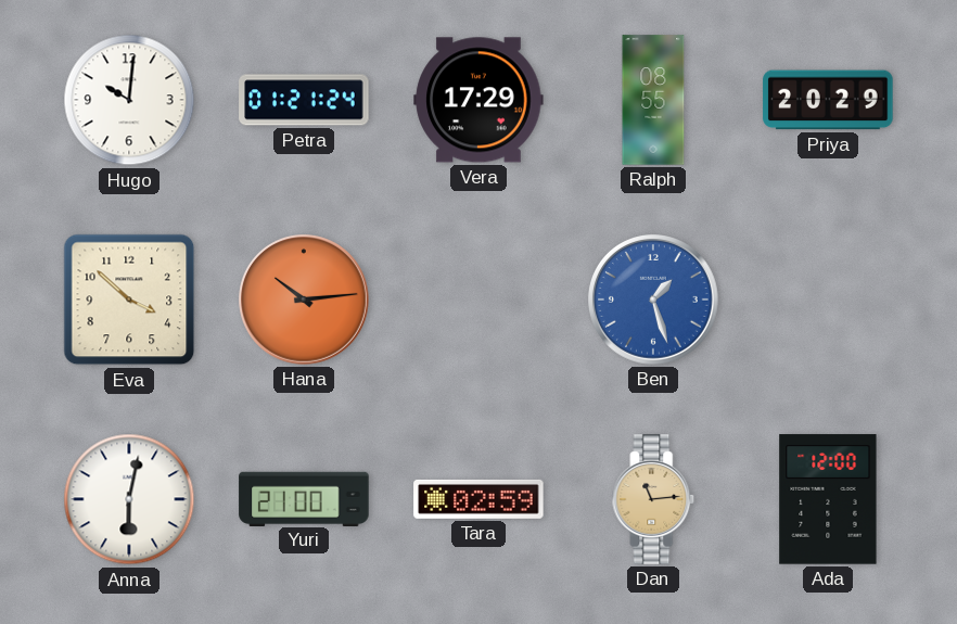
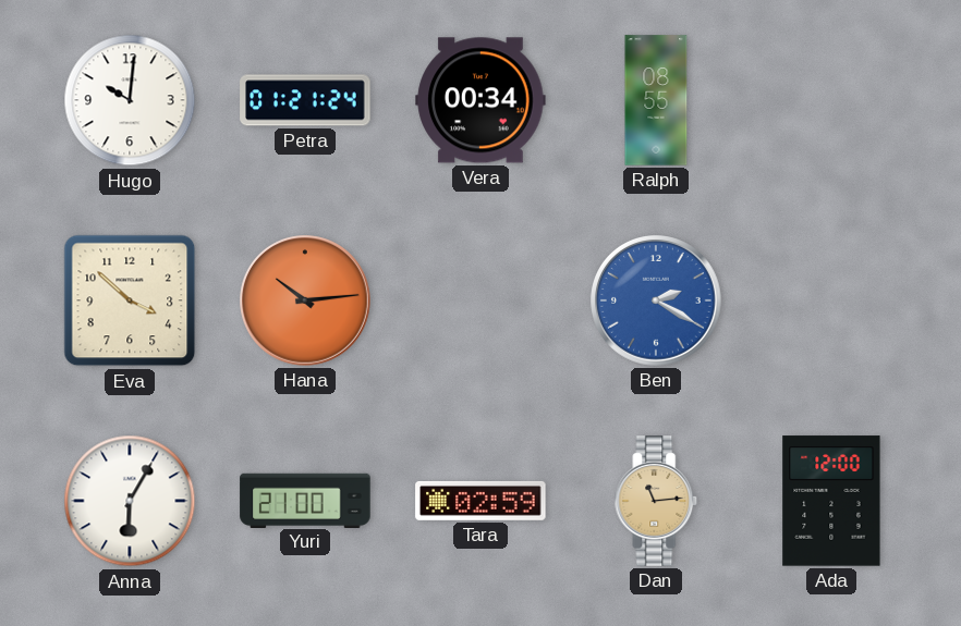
Vera: 17:29 -> 00:34 (480, 100)
Priya: 20:29 -> none (828, 100)
Ben: 1:27 -> 2:20 (657, 302)
Anna: 6:02 -> 6:05 (130, 501)
